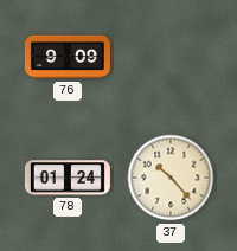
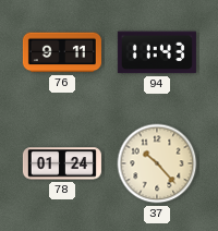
76: 9:09 -> 9:11 (62, 52)
94: none -> 11:43 (157, 52)
